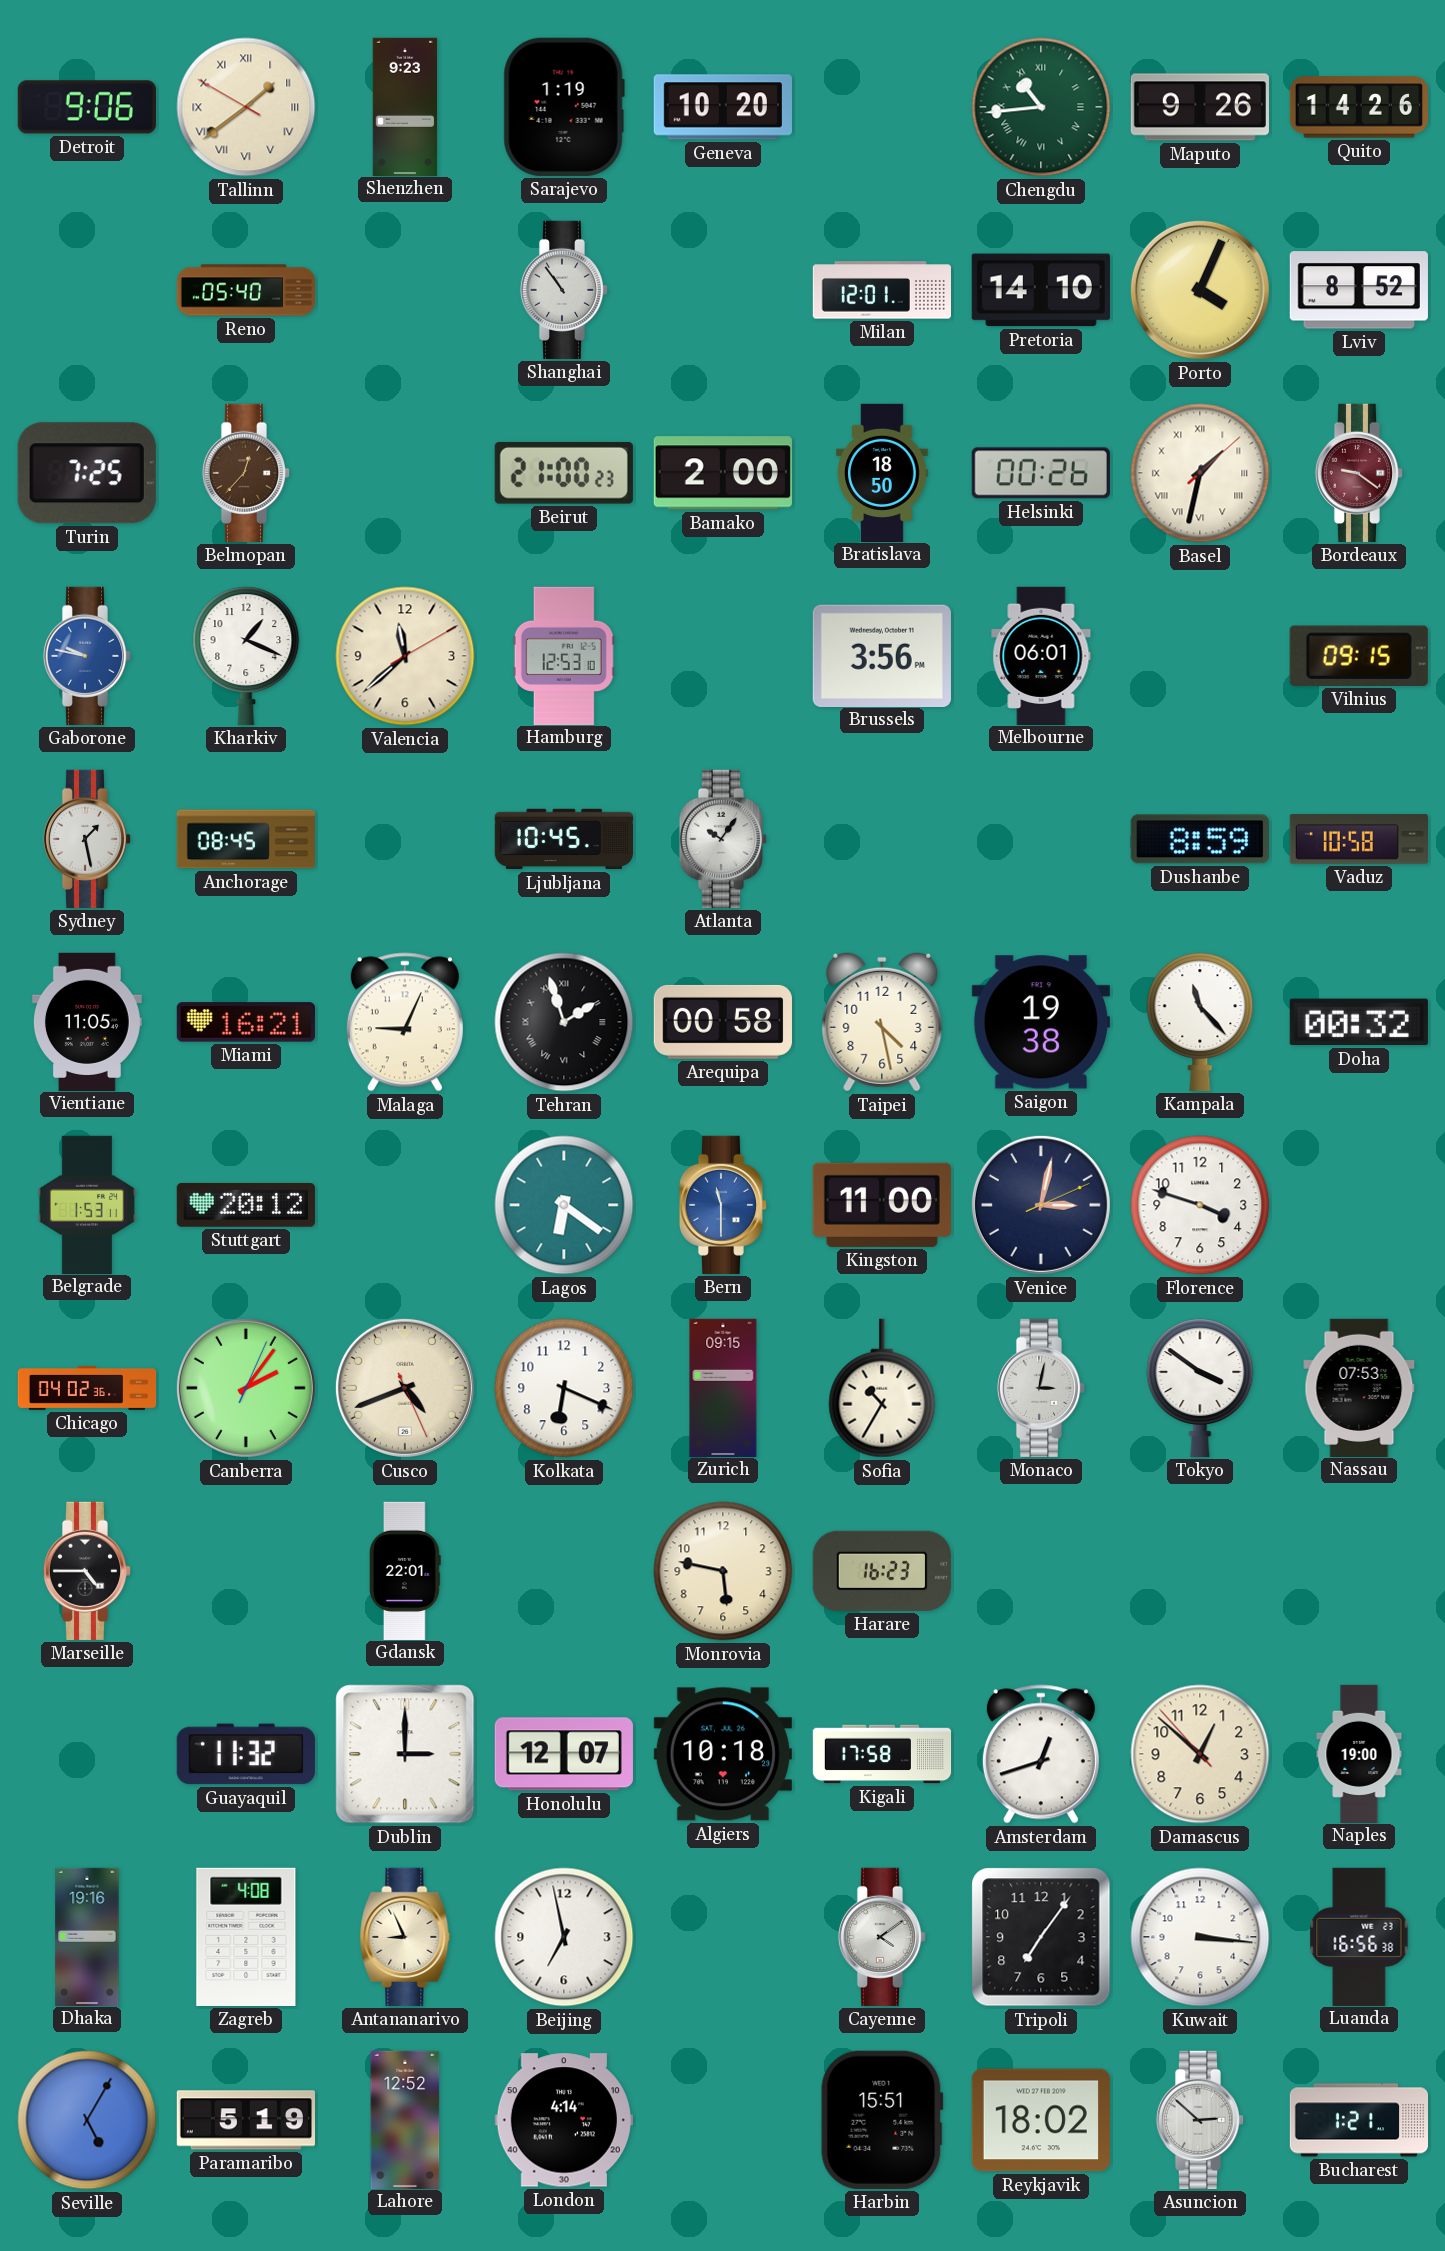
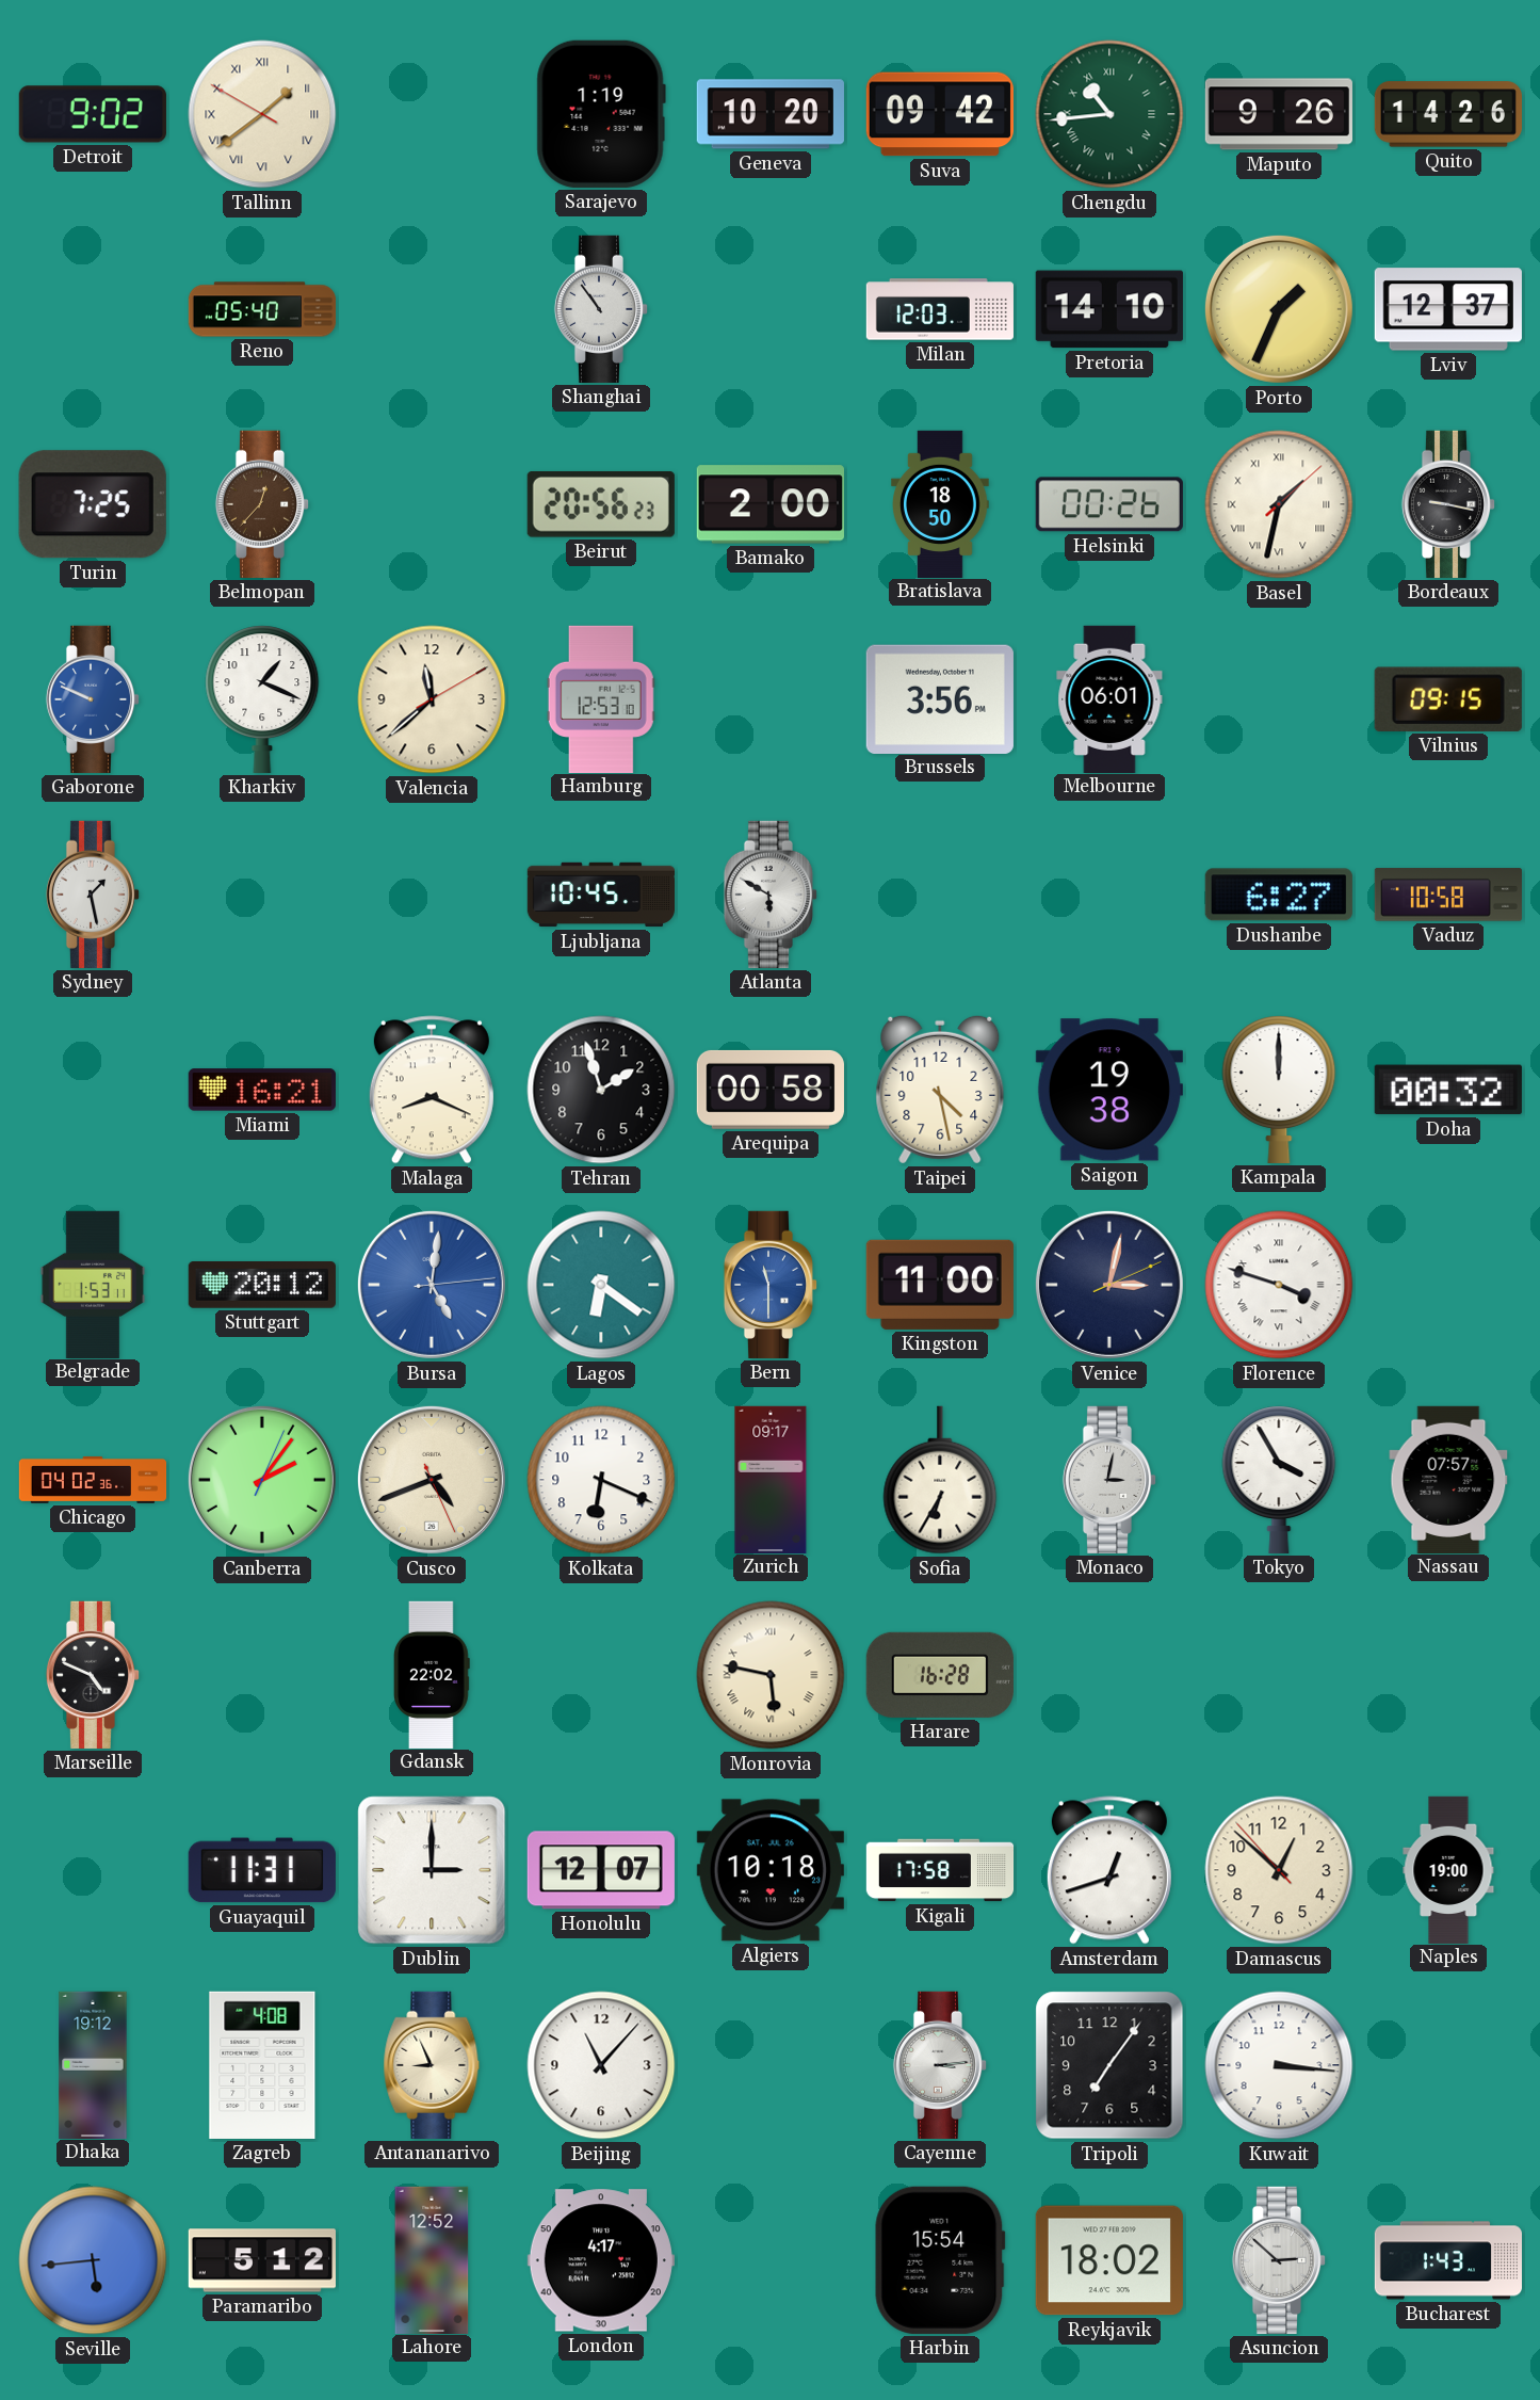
Detroit: 9:06 -> 9:02 (93, 114)
Shenzhen: 9:23 -> none (405, 106)
Suva: none -> 09:42 (940, 114)
Milan: 12:01 -> 12:03 (940, 309)
Porto: 4:04 -> 1:34 (1279, 309)
Lviv: 8:52 -> 12:37 (1448, 309)
Beirut: 21:00 -> 20:56 (601, 504)
Bordeaux: 9:21 -> 9:17 (1448, 504)
Bordeaux dial: burgundy -> black (1448, 504)
Gaborone: 9:47 -> 9:49 (93, 699)
Anchorage: 08:45 -> none (245, 839)
Atlanta: 10:06 -> 5:50 (771, 895)
Dushanbe: 8:59 -> 6:27 (1279, 895)
Vientiane: 11:05 -> none (87, 1021)
Malaga: 9:04 -> 8:19 (432, 1090)
Tehran numerals: Roman -> Arabic (601, 1090)
Kampala: 11:23 -> 12:00 (1279, 1090)
Bursa: none -> 5:01 (432, 1285)
Florence numerals: Arabic -> Roman (1279, 1285)
Zurich: 09:15 -> 09:17 (771, 1479)
Sofia: 10:35 -> 6:35 (940, 1480)
Tokyo: 3:51 -> 3:55 (1279, 1480)
Nassau: 07:53 -> 07:57 (1448, 1479)
Marseille: 4:45 -> 4:49 (93, 1675)
Gdansk: 22:01 -> 22:02 (432, 1674)
Monrovia numerals: Arabic -> Roman (771, 1675)
Harare: 16:23 -> 16:28 (940, 1675)
Guayaquil: 11:32 -> 11:31 (262, 1870)
Dhaka: 19:16 -> 19:12 (93, 2064)
Beijing: 6:58 -> 11:07 (601, 2065)
Cayenne: 4:09 -> 3:14 (940, 2065)
Luanda: 16:56 -> none (1359, 1936)
Seville: 5:05 -> 5:44 (93, 2260)
Paramaribo: 5:19 -> 5:12 (261, 2260)
London: 4:14 -> 4:17 (601, 2260)
Harbin: 15:51 -> 15:54 (940, 2260)
Bucharest: 1:21 -> 1:43 (1447, 2260)
